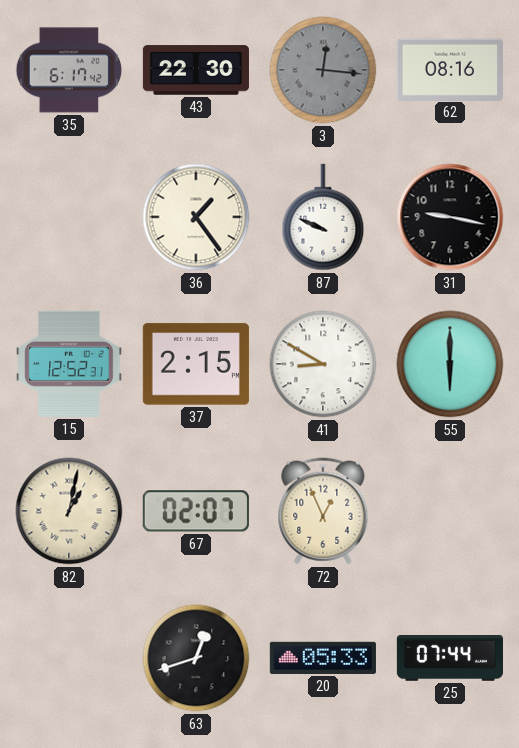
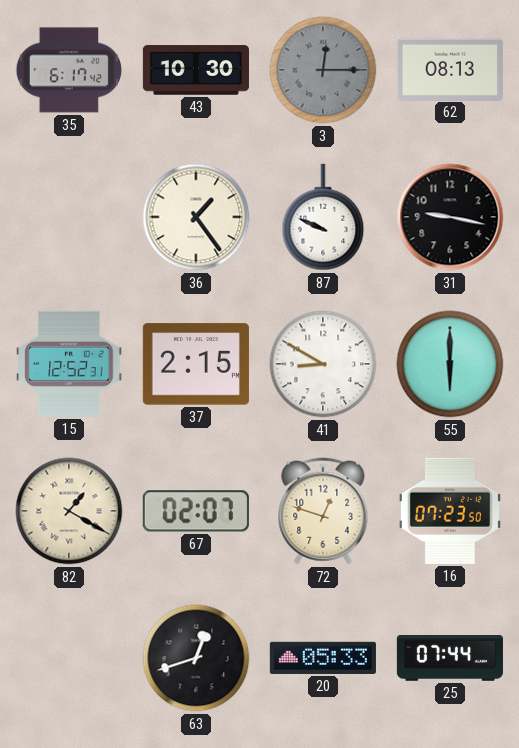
43: 22:30 -> 10:30 (196, 70)
3: 12:16 -> 12:15 (323, 70)
62: 08:16 -> 08:13 (450, 69)
82: 1:02 -> 1:20 (69, 511)
72: 12:56 -> 12:48 (323, 511)
16: none -> 07:23 (450, 511)
